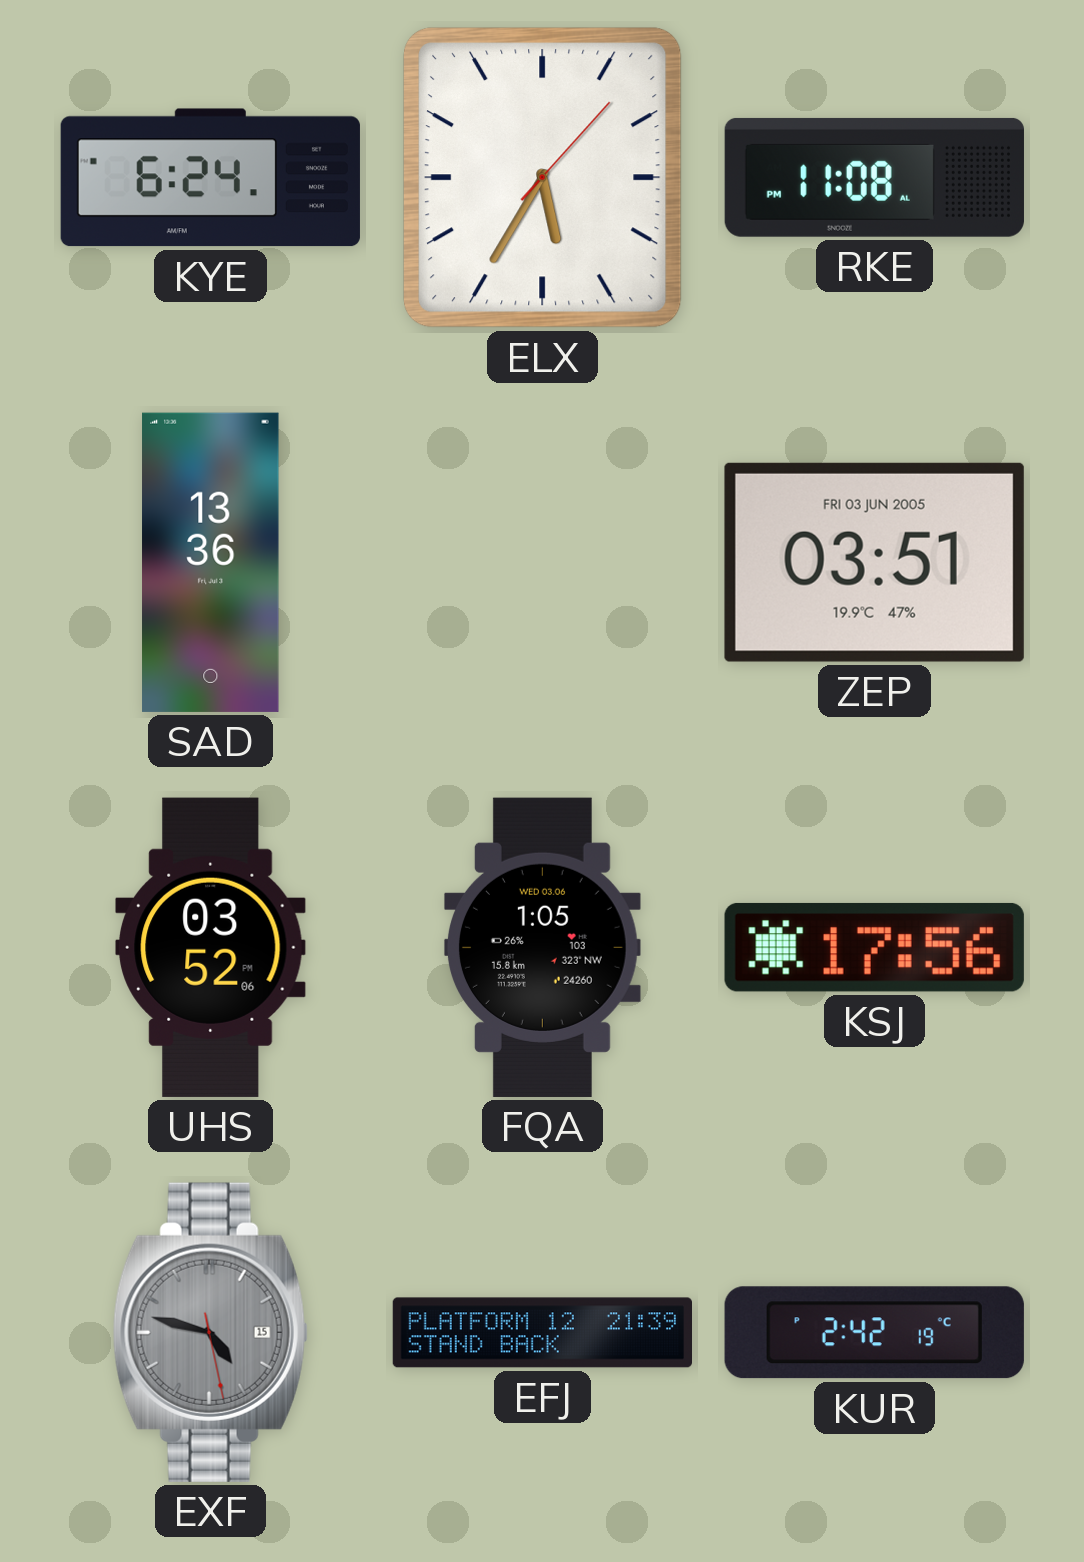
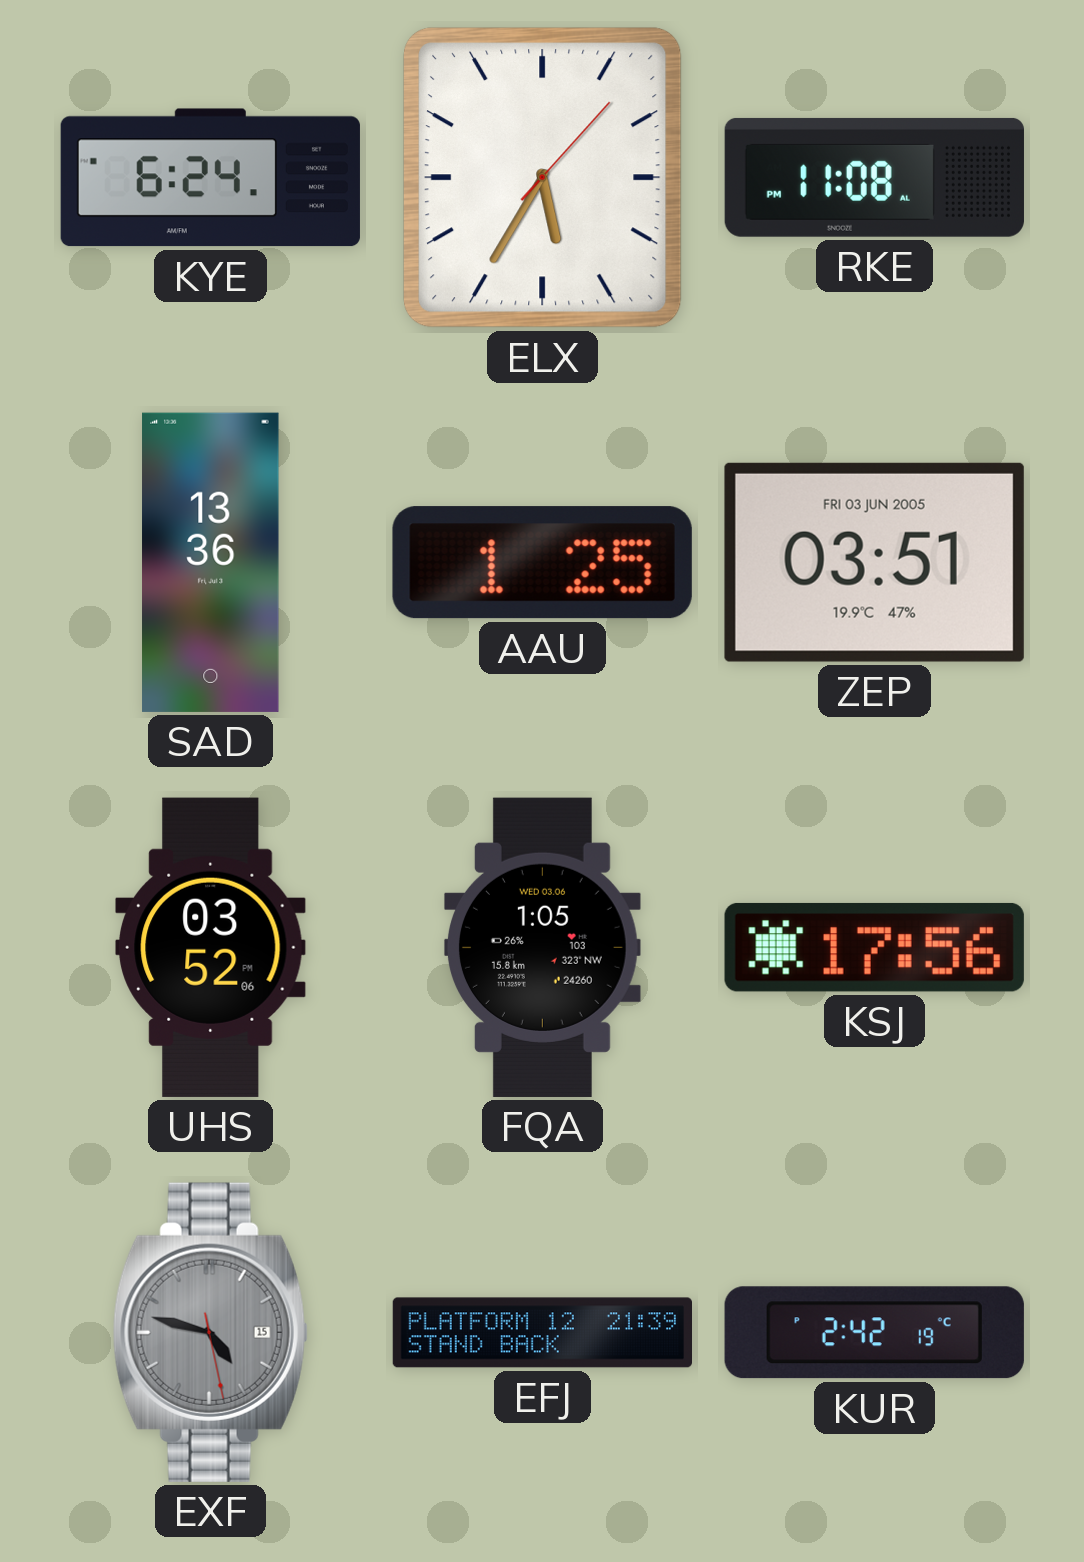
AAU: none -> 1:25 (542, 563)
